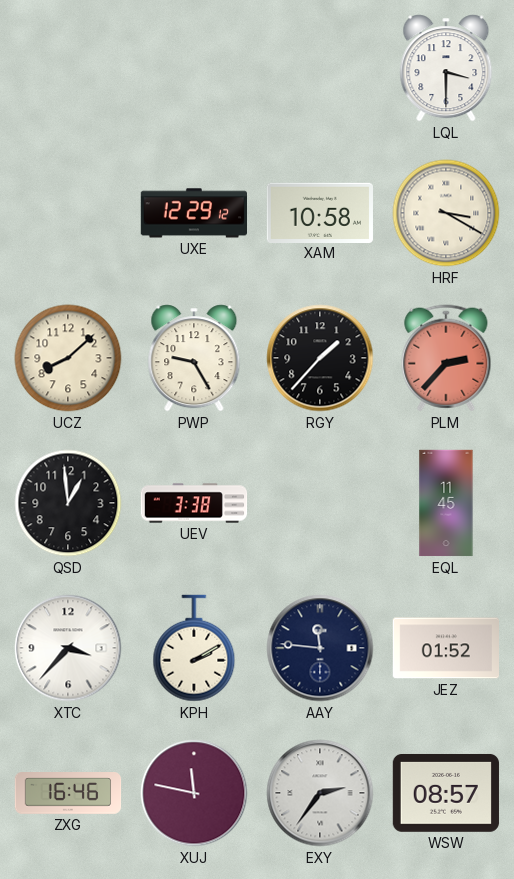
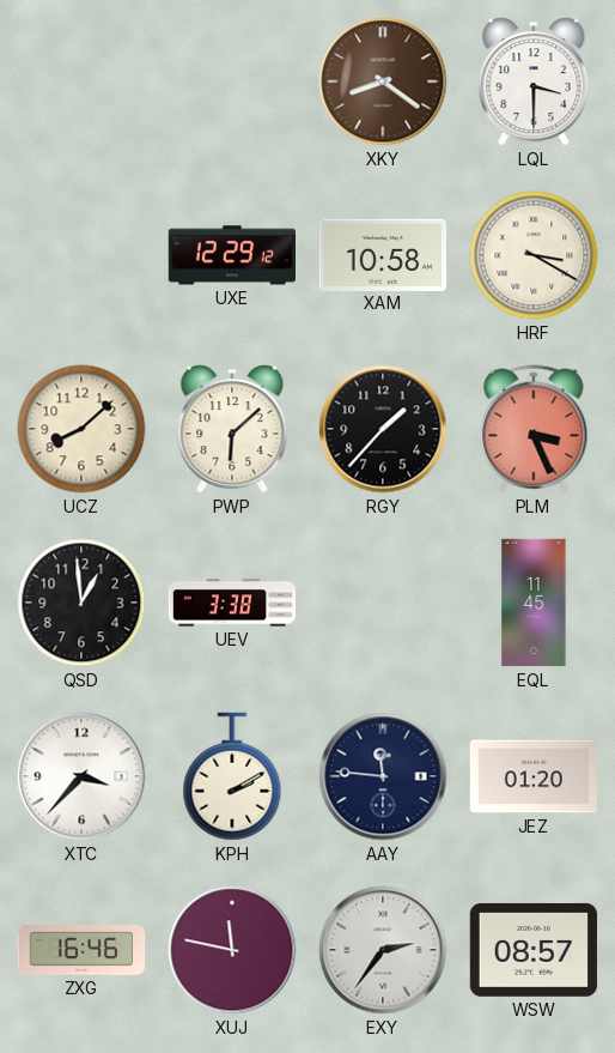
XKY: none -> 8:21 (383, 81)
PWP: 9:25 -> 6:08 (232, 429)
PLM: 2:37 -> 3:26 (534, 429)
JEZ: 01:52 -> 01:20 (532, 776)
